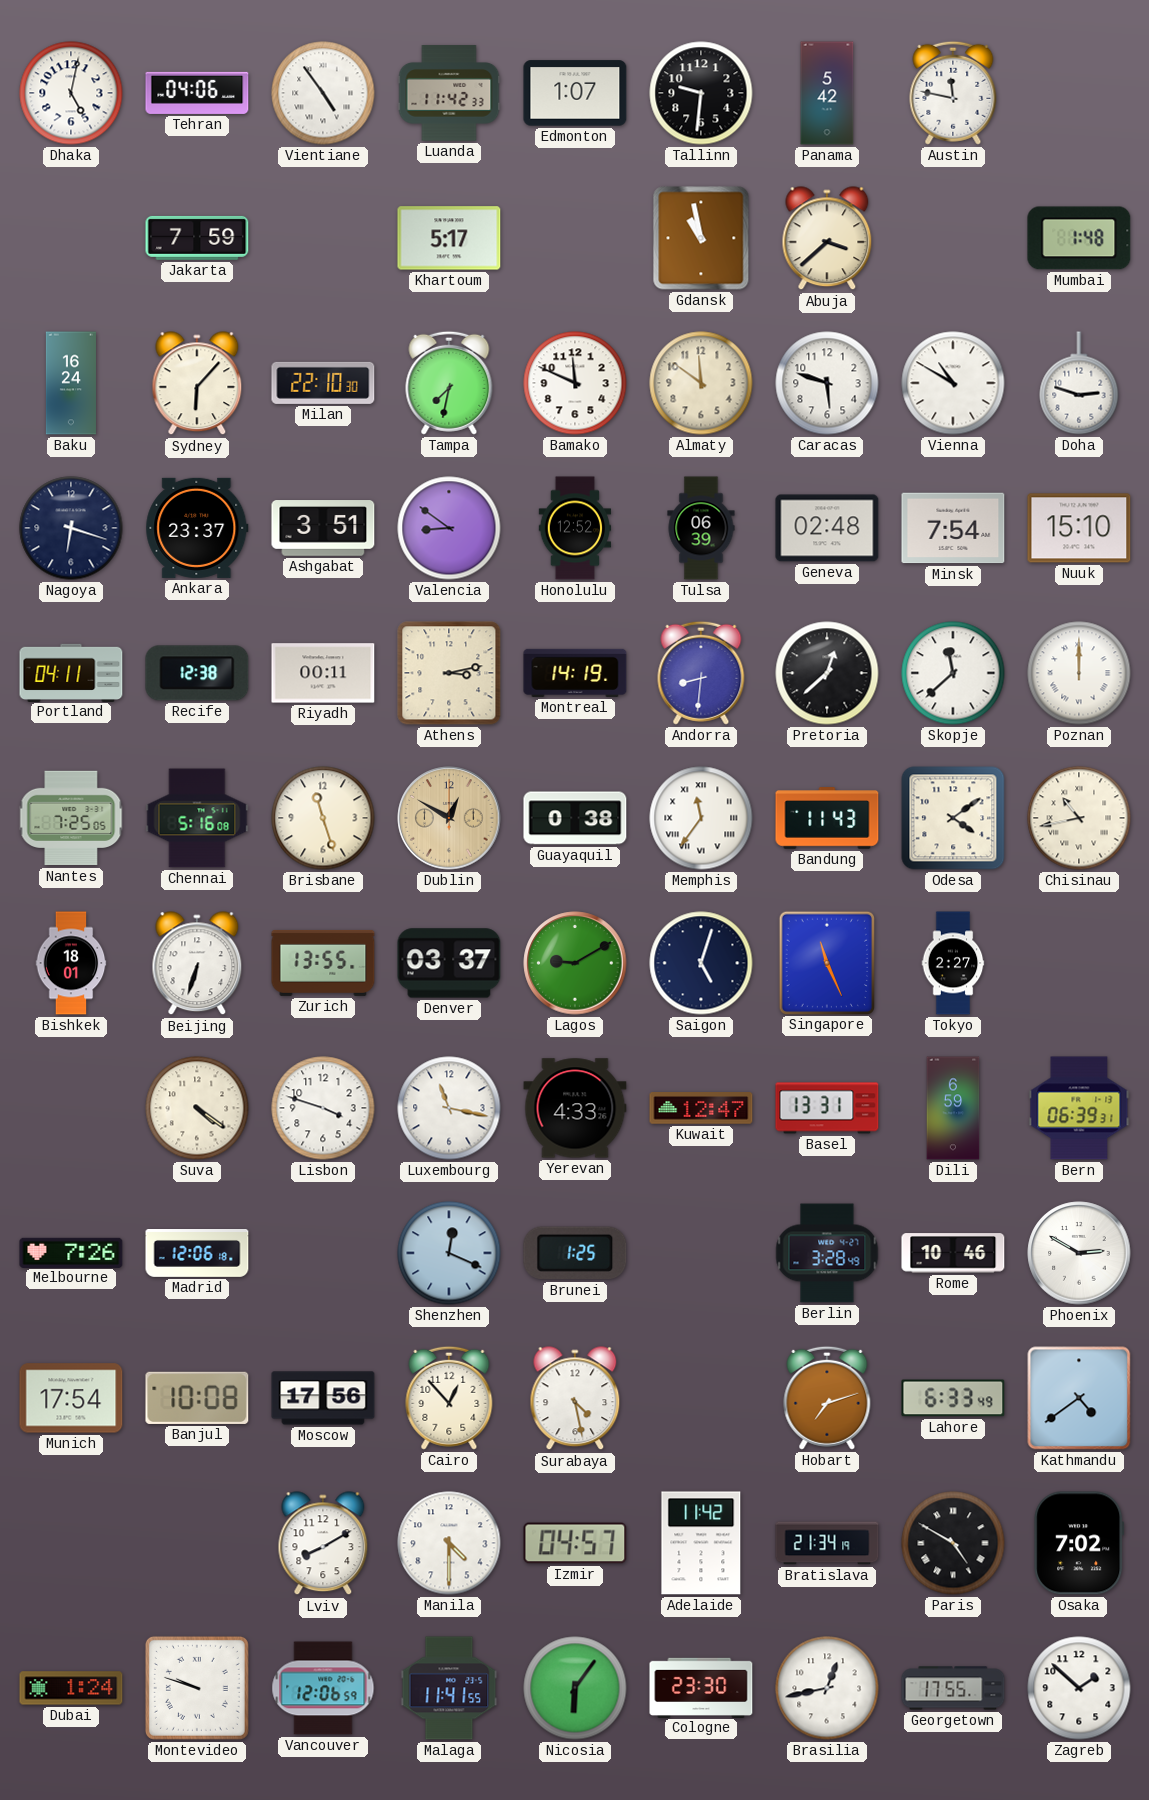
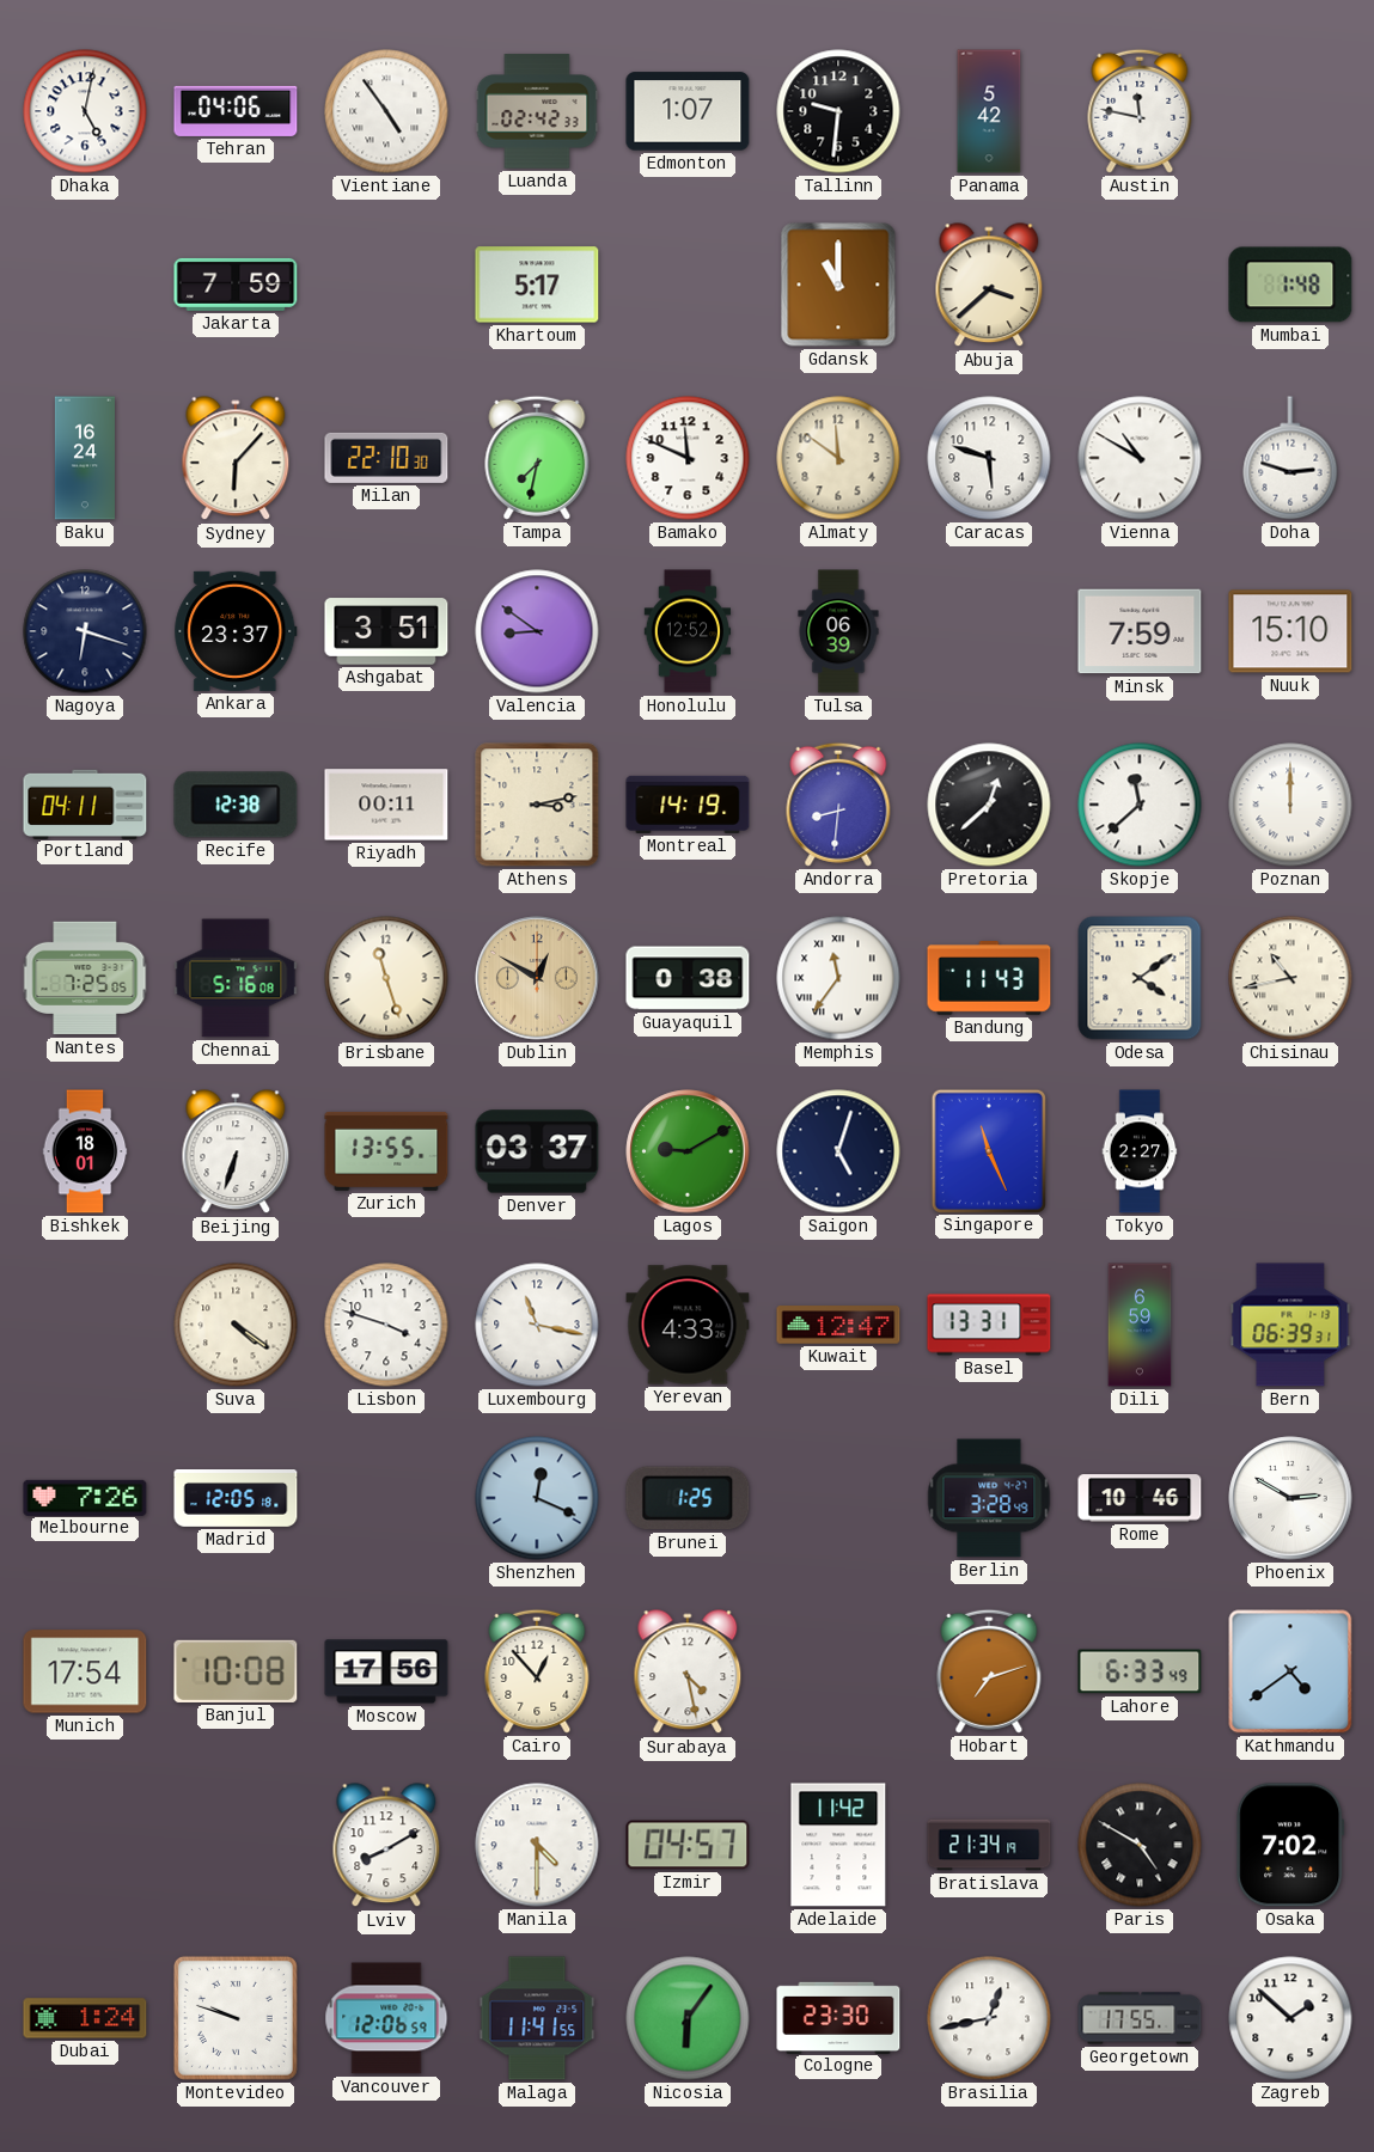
Luanda: 11:42 -> 02:42 (537, 111)
Gdansk: 10:58 -> 11:00 (838, 285)
Geneva: 02:48 -> none (827, 528)
Minsk: 7:54 -> 7:59 (1140, 631)
Madrid: 12:06 -> 12:05 (236, 1499)
